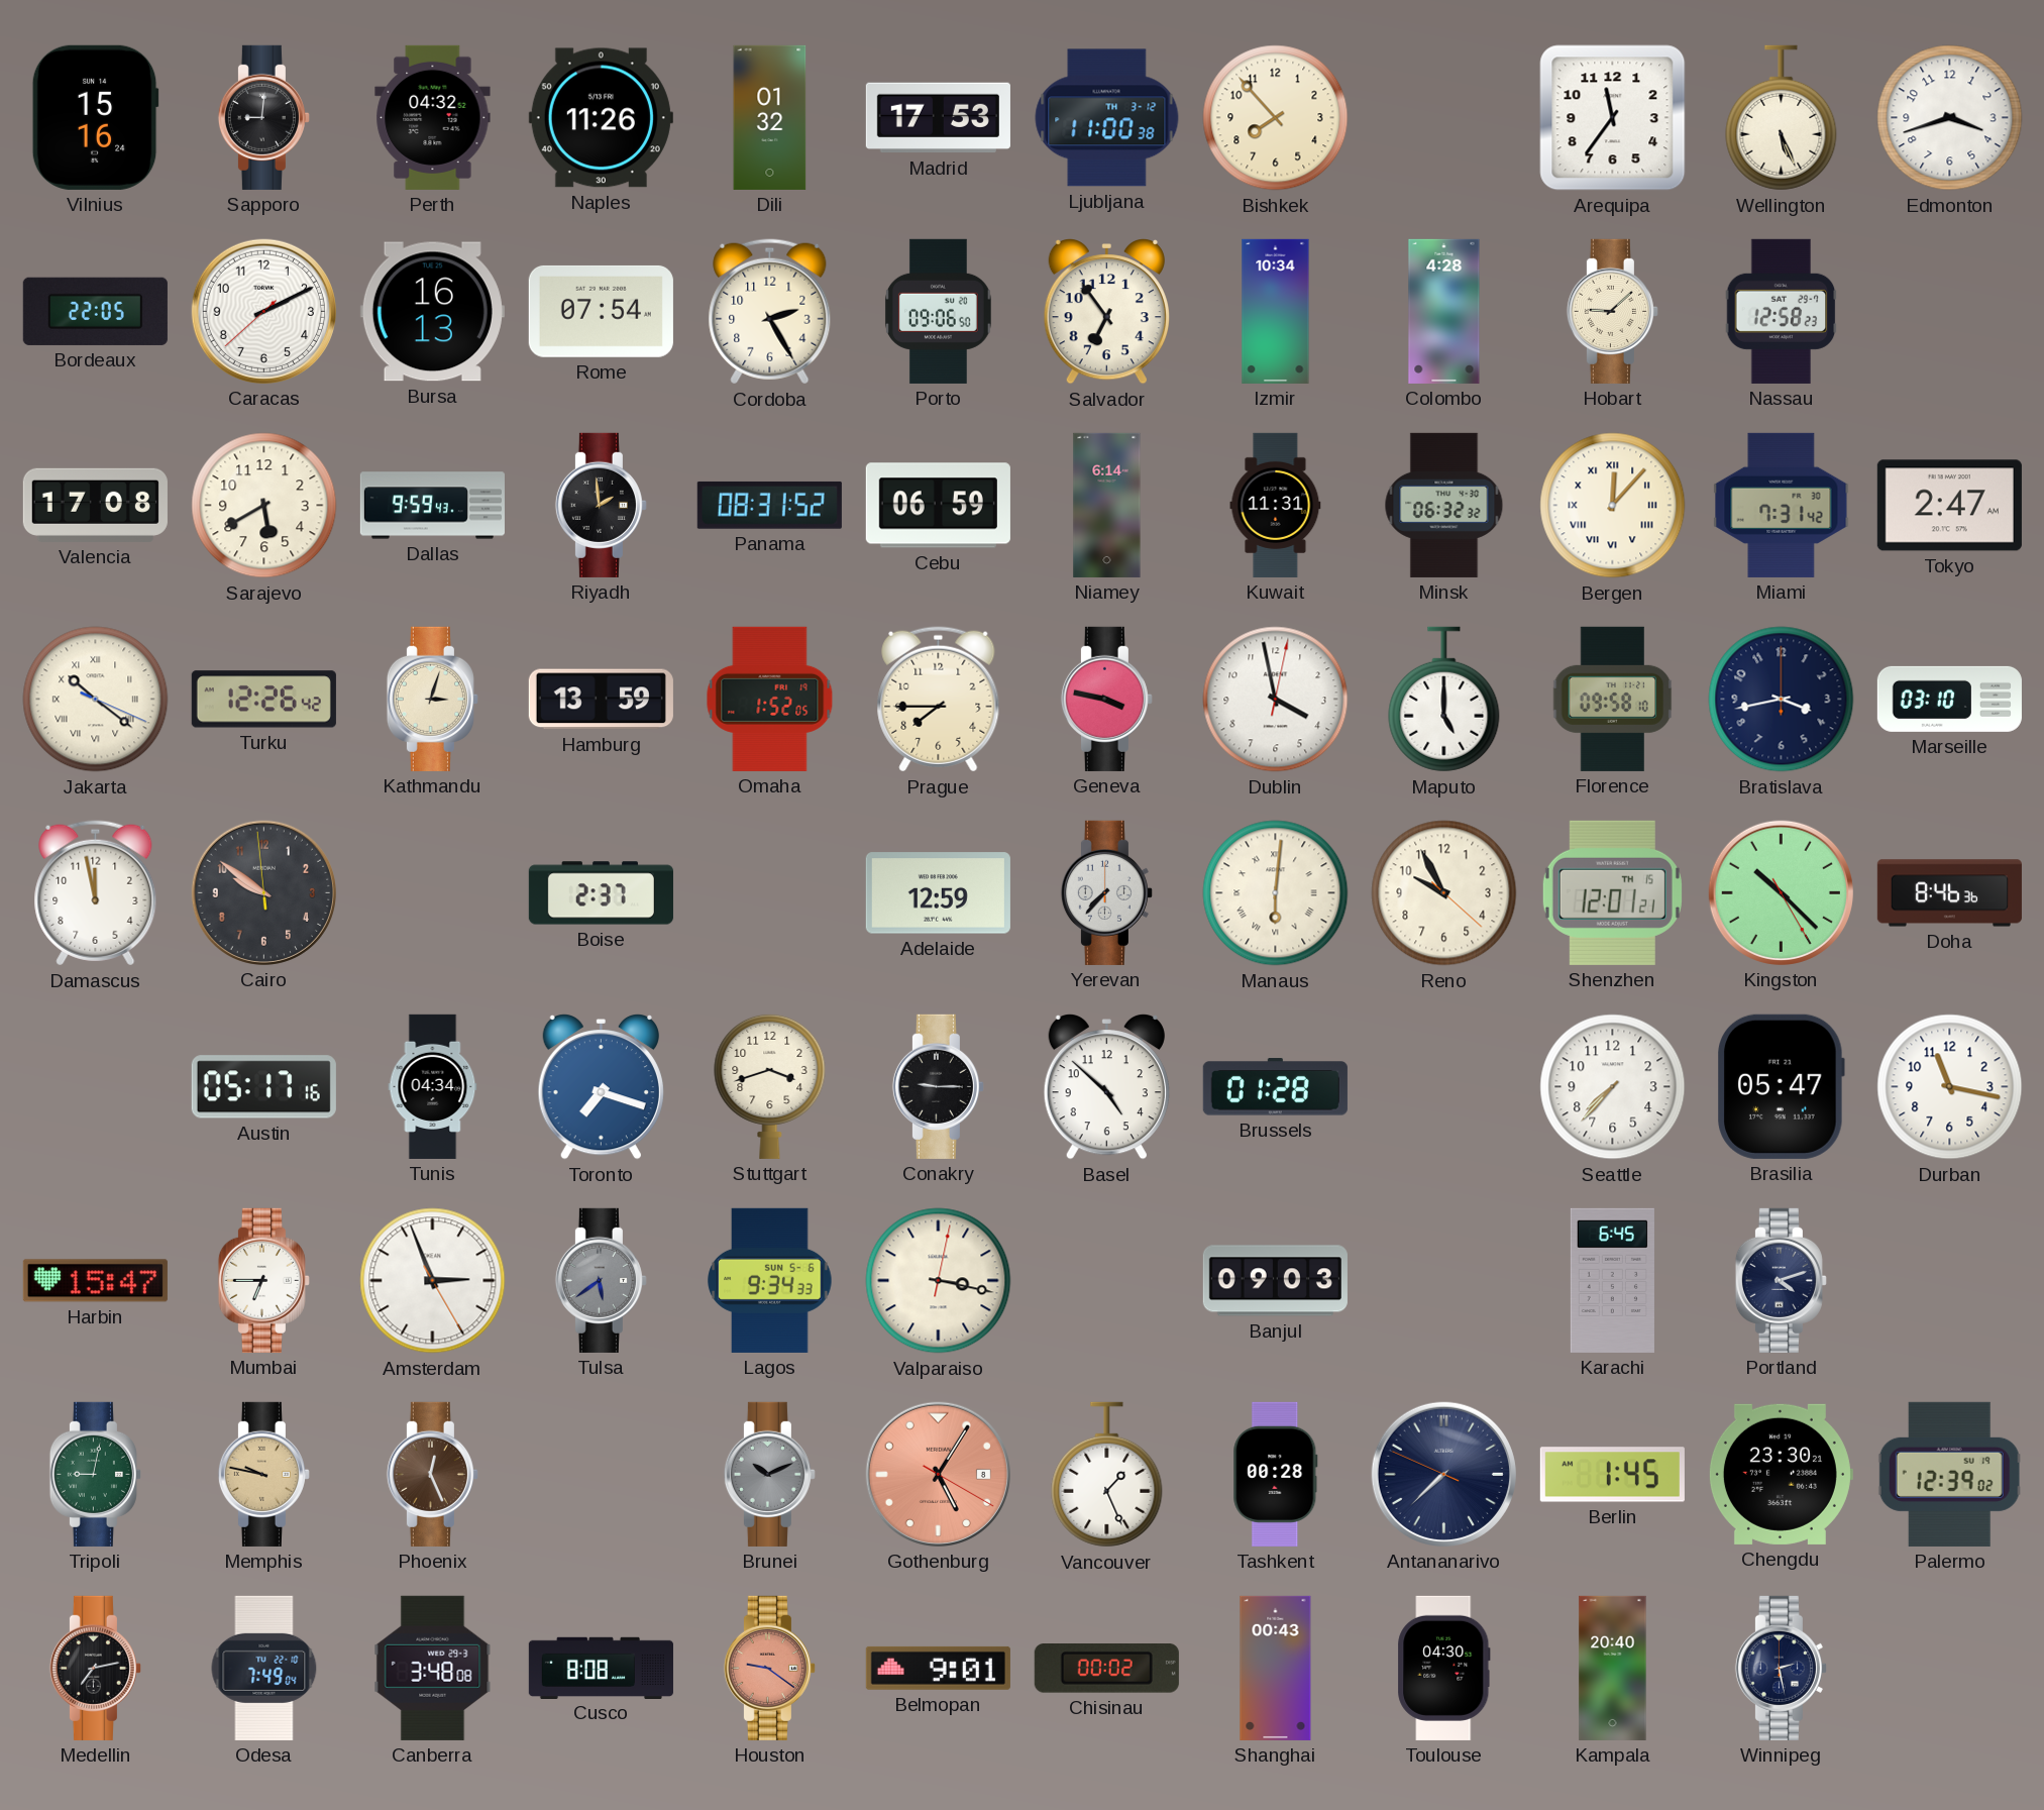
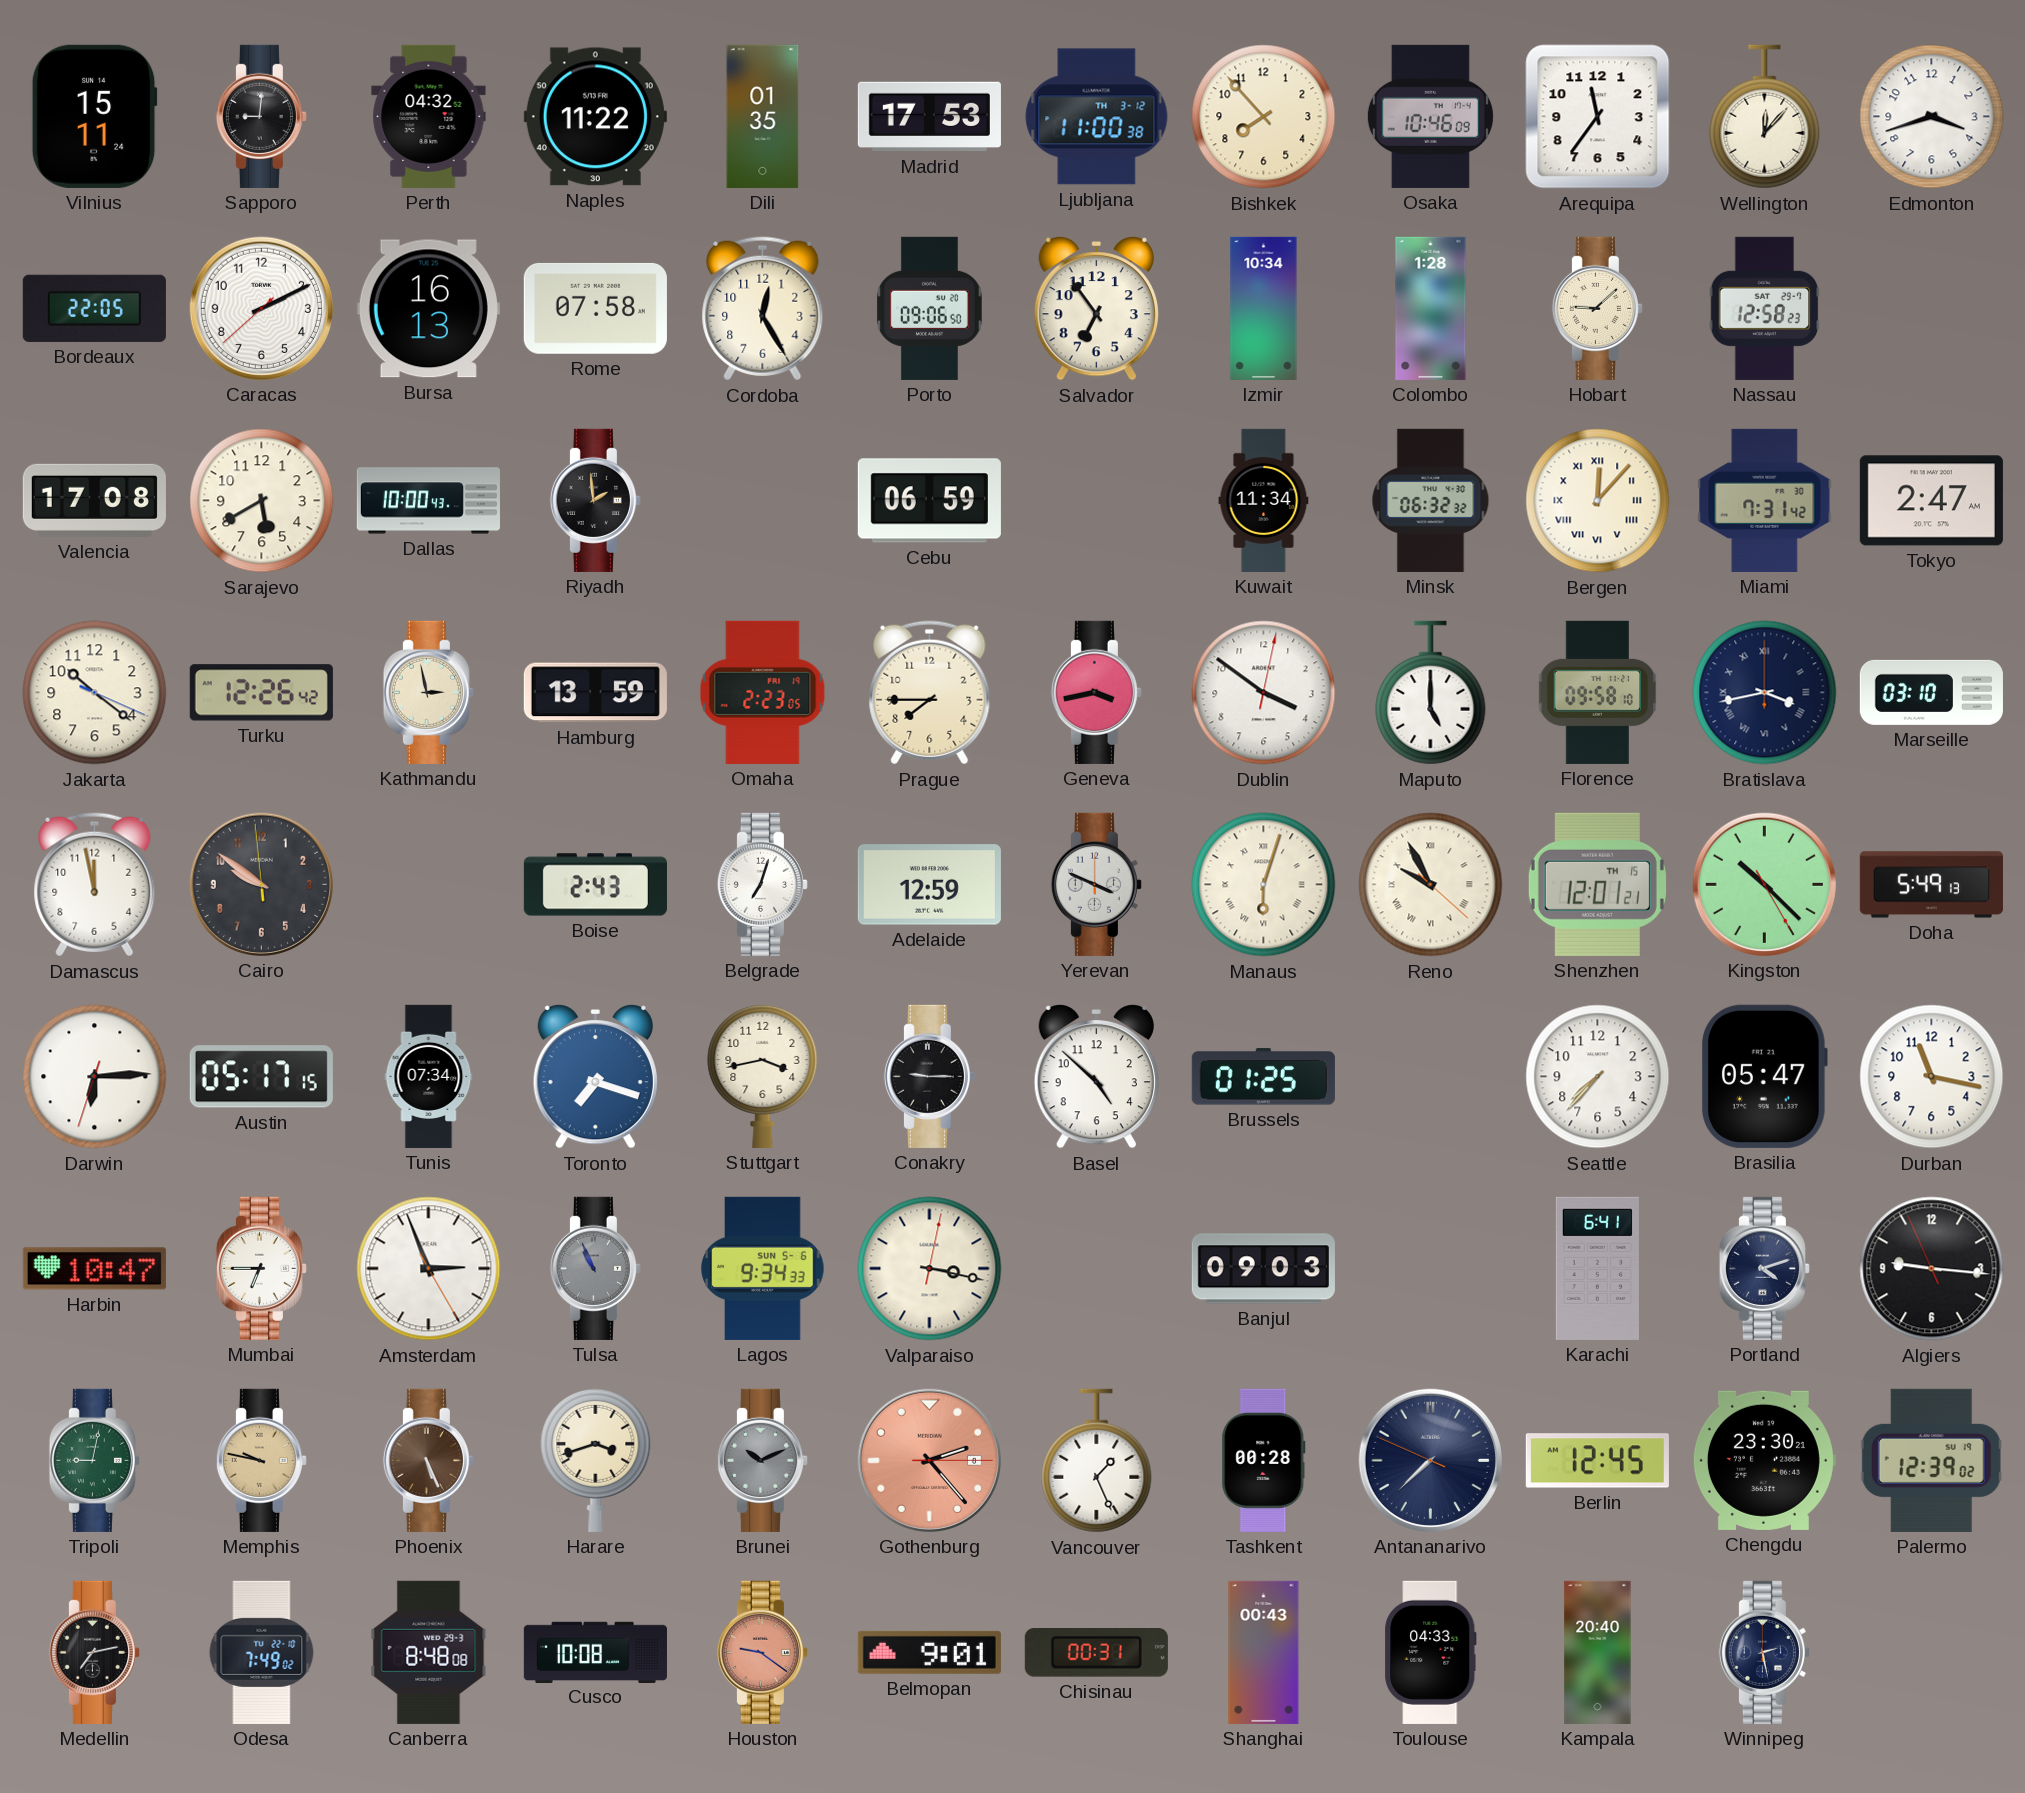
Vilnius: 15:16 -> 15:11 (94, 116)
Naples: 11:26 -> 11:22 (595, 117)
Dili: 01:32 -> 01:35 (763, 116)
Osaka: none -> 10:46 (1430, 116)
Wellington: 5:26 -> 12:07 (1765, 117)
Rome: 07:54 -> 07:58 (595, 308)
Cordoba: 2:25 -> 12:25 (763, 309)
Colombo: 4:28 -> 1:28 (1431, 308)
Dallas: 9:59 -> 10:00 (428, 501)
Panama: 08:31 -> none (769, 505)
Niamey: 6:14 -> none (1107, 505)
Kuwait: 11:31 -> 11:34 (1264, 500)
Jakarta numerals: Roman -> Arabic (95, 693)
Kathmandu: 3:03 -> 2:58 (428, 692)
Omaha: 1:52 -> 2:23 (763, 692)
Geneva: 3:47 -> 3:43 (1096, 692)
Dublin: 3:58 -> 3:51 (1264, 693)
Bratislava numerals: Arabic -> Roman (1765, 693)
Boise: 2:37 -> 2:43 (595, 885)
Belgrade: none -> 7:03 (762, 884)
Yerevan: 7:37 -> 3:49 (1096, 884)
Manaus: 6:01 -> 6:03 (1264, 885)
Reno numerals: Arabic -> Roman (1431, 885)
Doha: 8:46 -> 5:49 (1931, 885)
Darwin: none -> 6:14 (95, 1077)
Austin: 05:17:16 -> 05:17:15 (261, 1077)
Tunis: 04:34 -> 07:34 (429, 1076)
Stuttgart: 3:42 -> 3:43 (763, 1076)
Brussels: 01:28 -> 01:25 (1263, 1077)
Harbin: 15:47 -> 10:47 (94, 1269)
Tulsa: 5:39 -> 10:56 (595, 1268)
Karachi: 6:45 -> 6:41 (1597, 1268)
Algiers: none -> 9:15 (1932, 1269)
Phoenix: 12:26 -> 5:26 (428, 1460)
Harare: none -> 3:42 (596, 1460)
Gothenburg: 5:05 -> 2:23 (929, 1460)
Berlin: 1:45 -> 12:45 (1597, 1461)
Odesa: 7:49:04 -> 7:49:02 (262, 1652)
Canberra: 3:48 -> 8:48 (429, 1652)
Cusco: 8:08 -> 10:08 (595, 1652)
Chisinau: 00:02 -> 00:31 (1096, 1653)
Toulouse: 04:30 -> 04:33 (1431, 1652)
